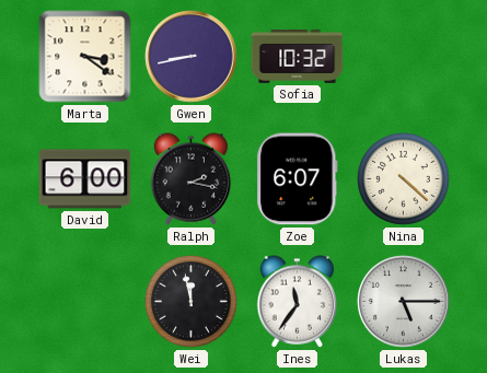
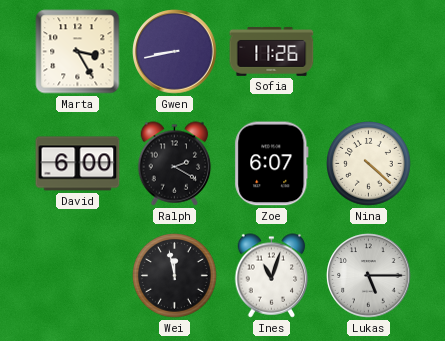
Marta: 3:21 -> 3:25 (78, 52)
Sofia: 10:32 -> 11:26 (272, 51)
Ralph: 2:17 -> 2:20 (175, 164)
Ines: 11:36 -> 11:03 (272, 276)
